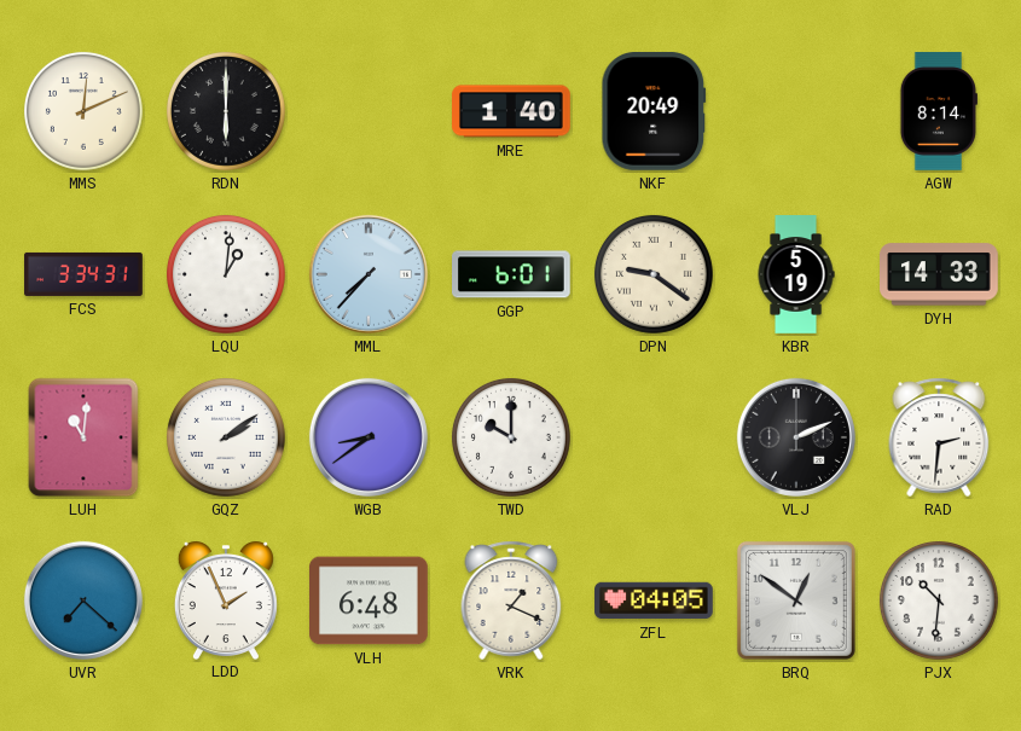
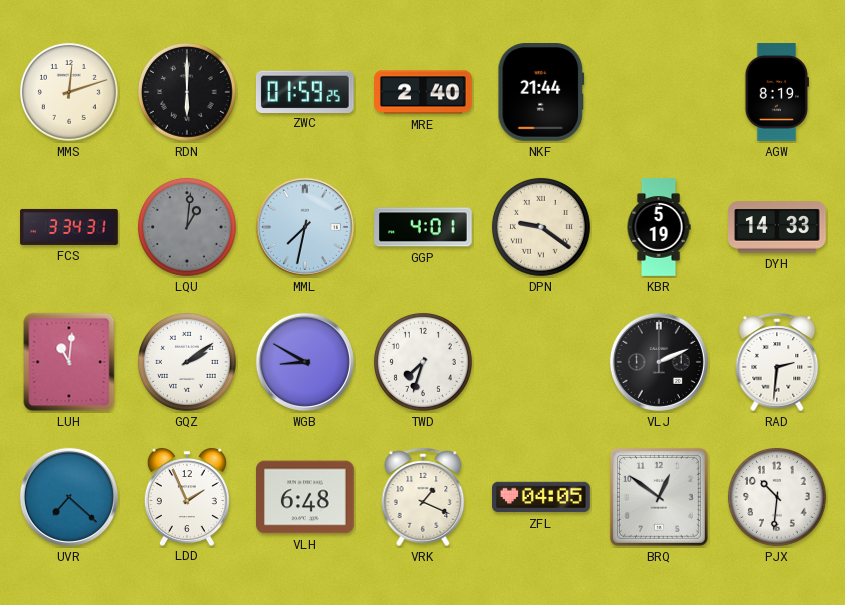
MMS: 12:11 -> 12:12 (69, 92)
ZWC: none -> 01:59 (305, 91)
MRE: 1:40 -> 2:40 (423, 92)
NKF: 20:49 -> 21:44 (541, 93)
AGW: 8:14 -> 8:19 (777, 92)
LQU dial: white -> grey (187, 227)
MML: 7:37 -> 7:32 (305, 227)
GGP: 6:01 -> 4:01 (424, 227)
WGB: 8:39 -> 8:50 (305, 362)
TWD: 10:00 -> 7:33 (423, 362)
